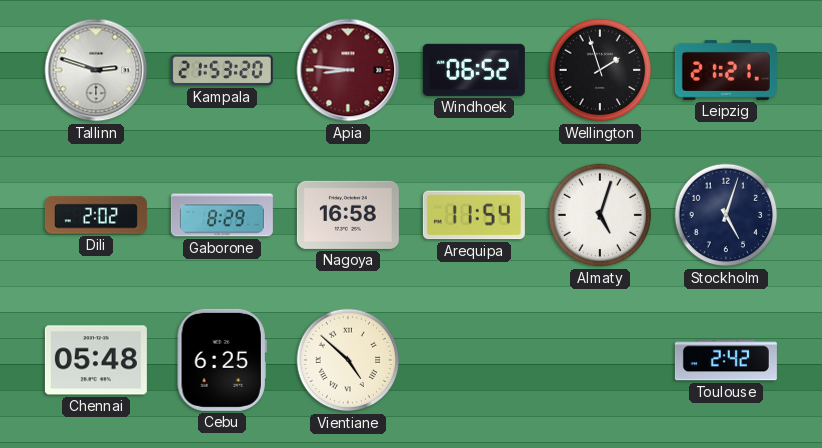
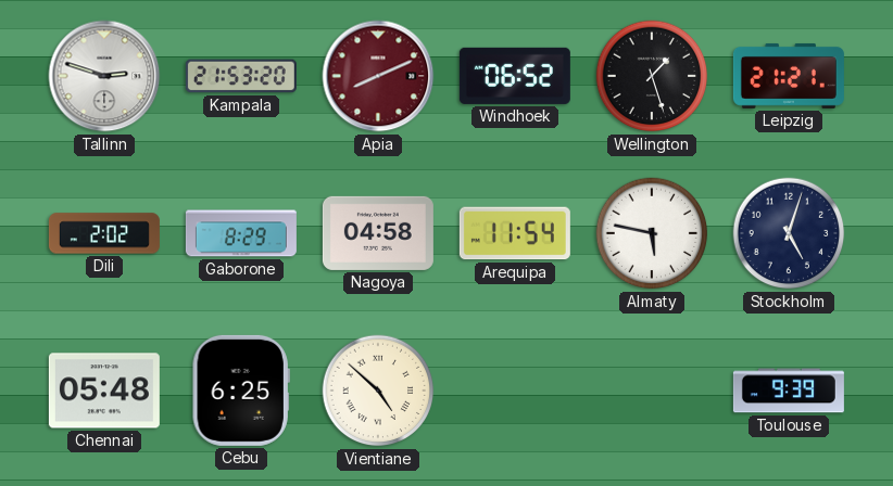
Apia: 8:46 -> 8:11 (378, 76)
Wellington: 1:57 -> 1:27 (652, 76)
Nagoya: 16:58 -> 04:58 (378, 233)
Almaty: 5:03 -> 5:47 (652, 233)
Toulouse: 2:42 -> 9:39 (789, 391)
